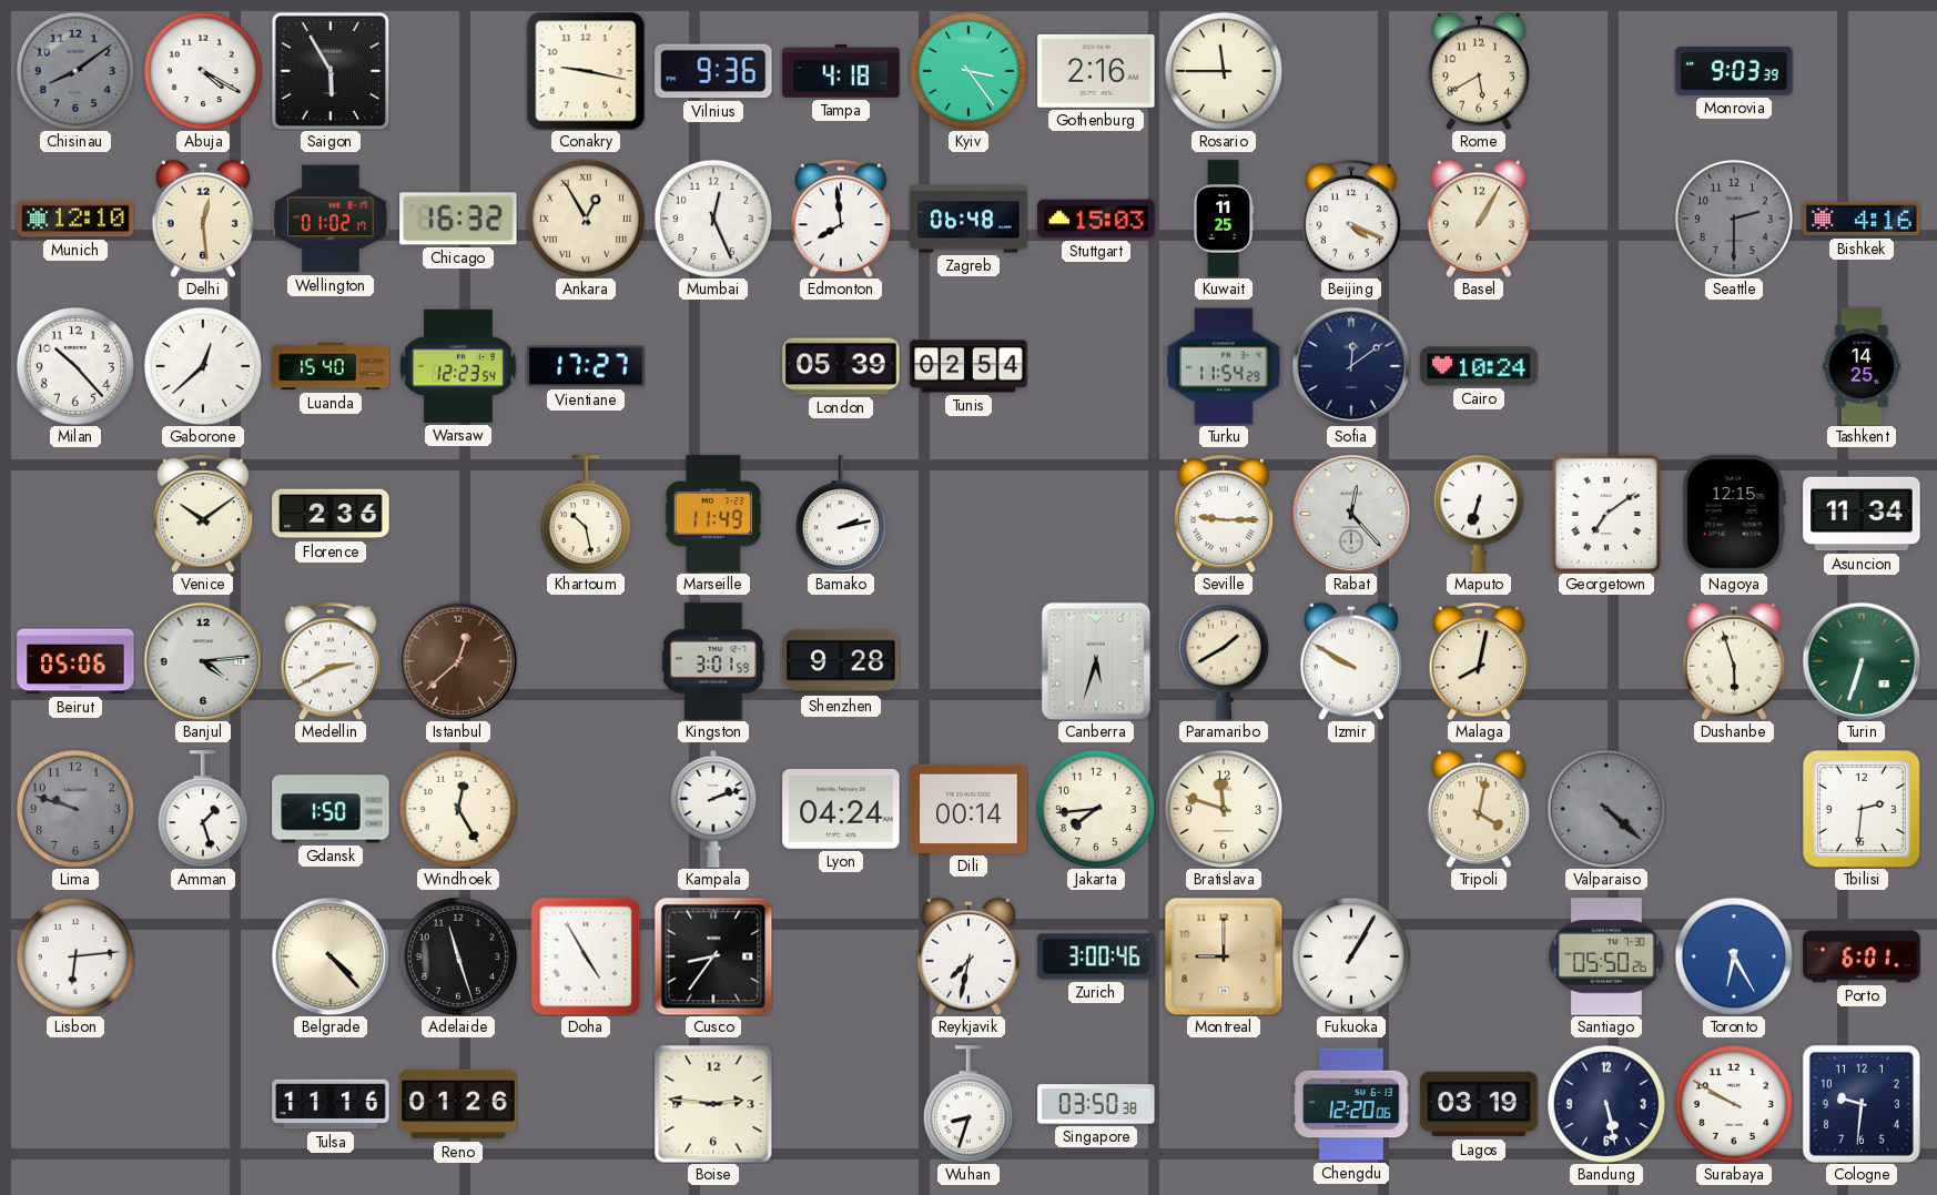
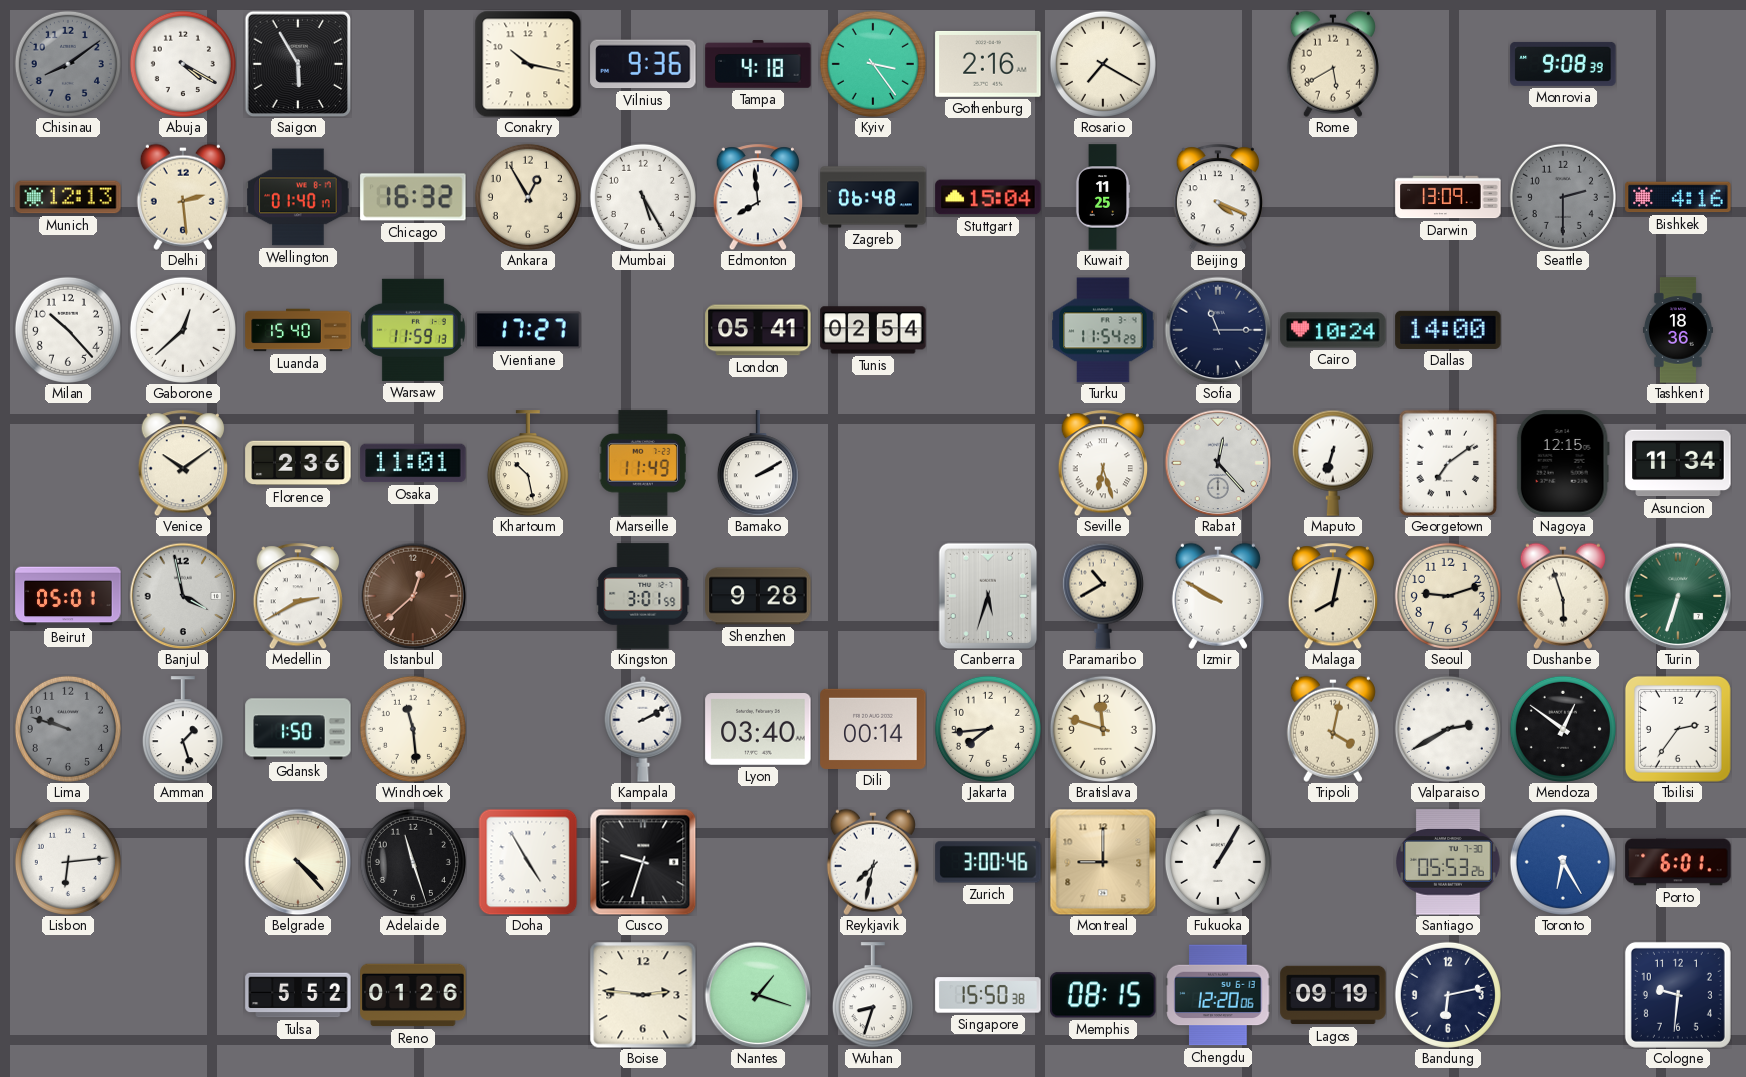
Conakry: 9:17 -> 10:17 (528, 64)
Rosario: 11:45 -> 7:20 (1103, 64)
Monrovia: 9:03 -> 9:08 (1563, 64)
Munich: 12:10 -> 12:13 (68, 197)
Delhi: 12:29 -> 2:29 (183, 197)
Wellington: 01:02 -> 01:40 (298, 197)
Ankara numerals: Roman -> Arabic (528, 197)
Mumbai: 12:26 -> 5:25 (643, 197)
Stuttgart: 15:03 -> 15:04 (988, 197)
Basel: 1:05 -> none (1479, 219)
Darwin: none -> 13:09 (1448, 197)
Warsaw: 12:23 -> 11:59 (413, 330)
London: 05:39 -> 05:41 (758, 330)
Sofia: 12:09 -> 11:15 (1218, 330)
Dallas: none -> 14:00 (1448, 330)
Tashkent: 14:25 -> 18:36 (1678, 330)
Osaka: none -> 11:01 (413, 463)
Bamako: 2:13 -> 2:10 (758, 463)
Seville: 9:15 -> 6:27 (1102, 463)
Beirut: 05:06 -> 05:01 (68, 596)
Banjul: 4:14 -> 3:58 (183, 596)
Paramaribo: 1:40 -> 10:40 (1103, 596)
Seoul: none -> 9:12 (1448, 596)
Windhoek: 12:25 -> 11:29 (413, 729)
Kampala: 2:12 -> 2:10 (643, 729)
Lyon: 04:24 -> 03:40 (758, 729)
Valparaiso: 4:22 -> 2:40 (1448, 729)
Valparaiso dial: grey -> white (1448, 729)
Mendoza: none -> 12:51 (1563, 729)
Tbilisi: 2:31 -> 2:36 (1678, 729)
Cusco: 8:36 -> 9:33 (643, 862)
Santiago: 05:50 -> 05:53 (1449, 862)
Tulsa: 11:16 -> 5:52 (298, 995)
Nantes: none -> 1:18 (758, 995)
Singapore: 03:50 -> 15:50 (988, 995)
Memphis: none -> 08:15 (1103, 995)
Lagos: 03:19 -> 09:19 (1333, 995)
Bandung: 5:28 -> 6:13 (1448, 995)
Surabaya: 9:50 -> none (1734, 1104)
